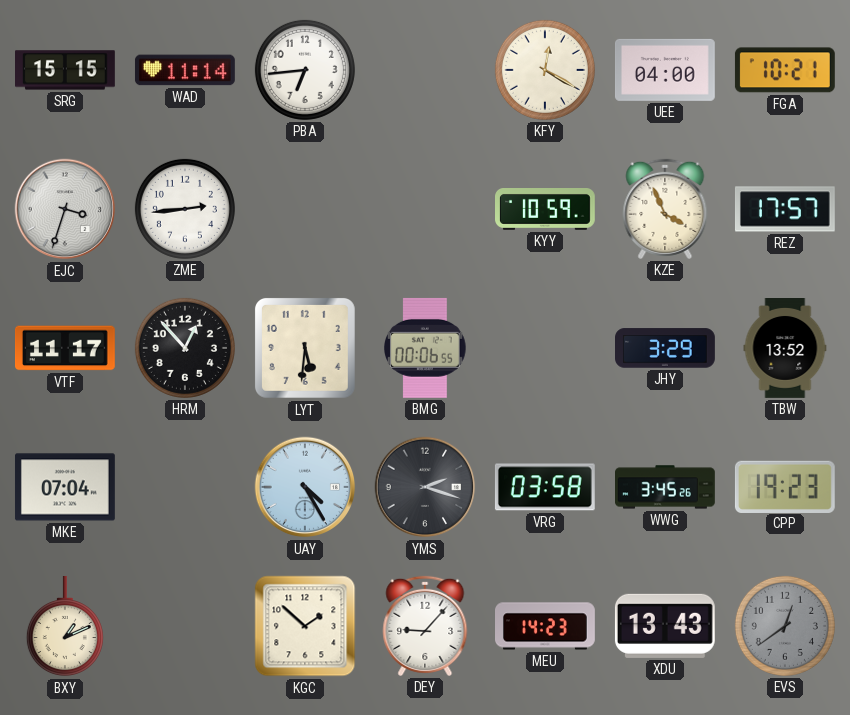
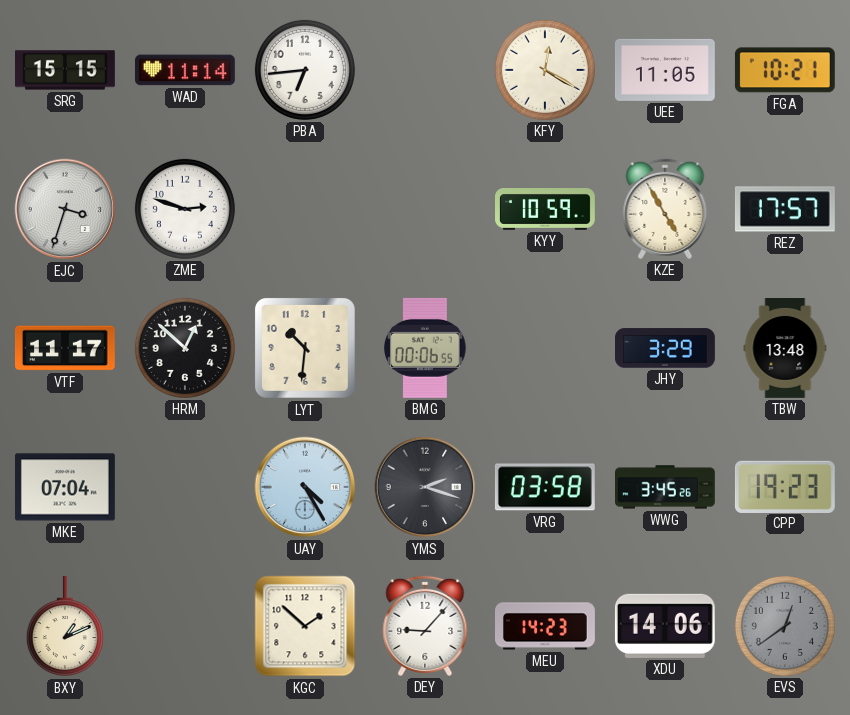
UEE: 04:00 -> 11:05 (665, 70)
ZME: 2:44 -> 2:48 (185, 209)
KZE: 3:56 -> 4:55 (665, 209)
HRM: 12:53 -> 12:52 (185, 348)
LYT: 5:31 -> 10:31 (305, 348)
TBW: 13:52 -> 13:48 (785, 349)
XDU: 13:43 -> 14:06 (665, 626)
